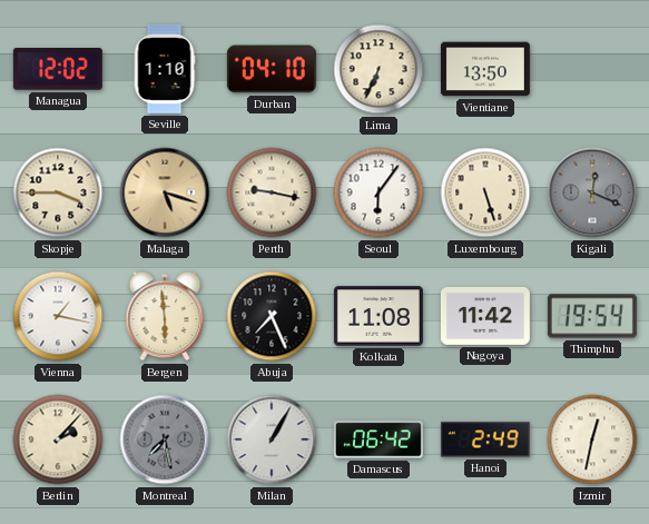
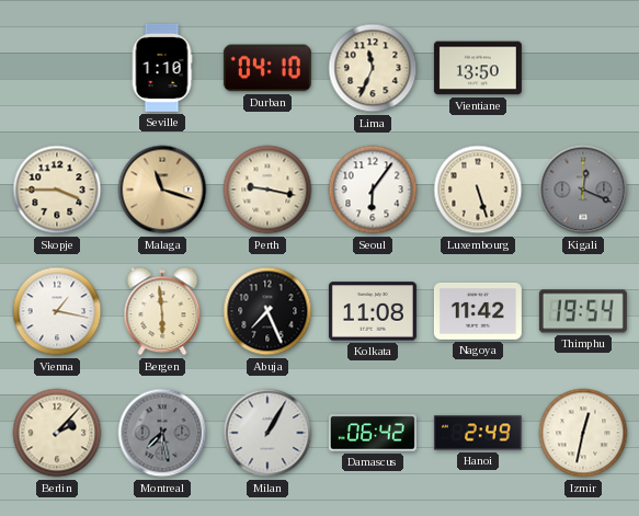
Managua: 12:02 -> none (58, 70)
Lima: 6:34 -> 11:34 (373, 68)
Malaga: 5:18 -> 11:18 (162, 190)
